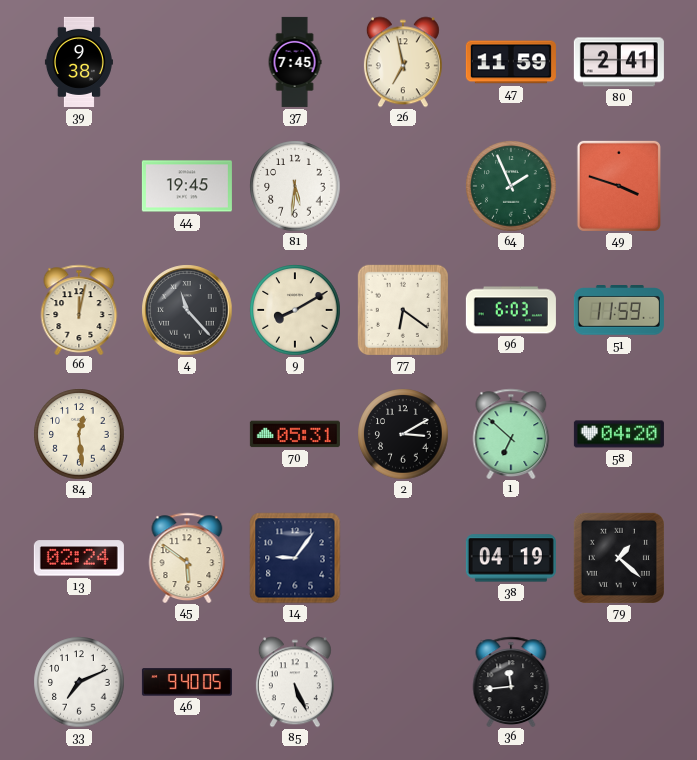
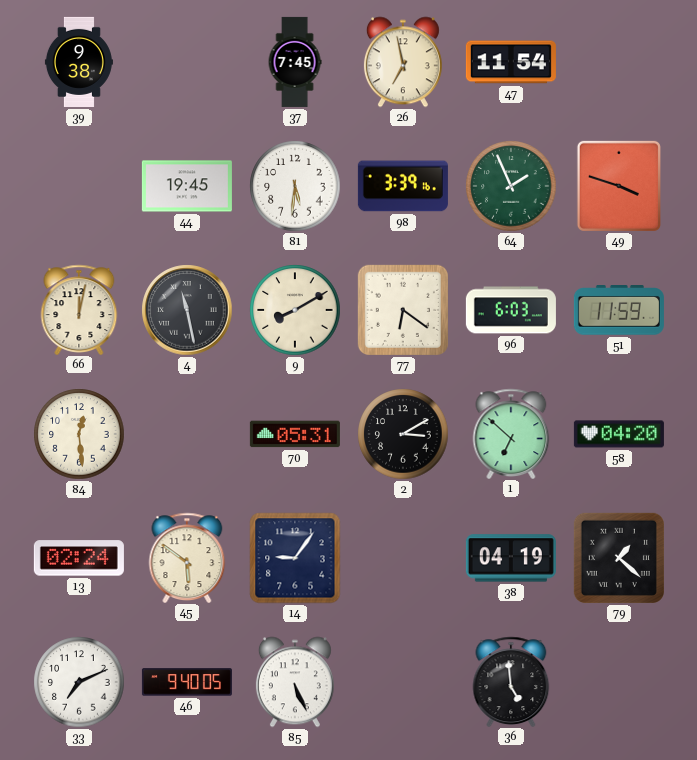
47: 11:59 -> 11:54 (511, 62)
80: 2:41 -> none (619, 62)
98: none -> 3:39 (403, 186)
4: 11:23 -> 11:28 (187, 310)
36: 11:44 -> 4:59 (511, 681)
